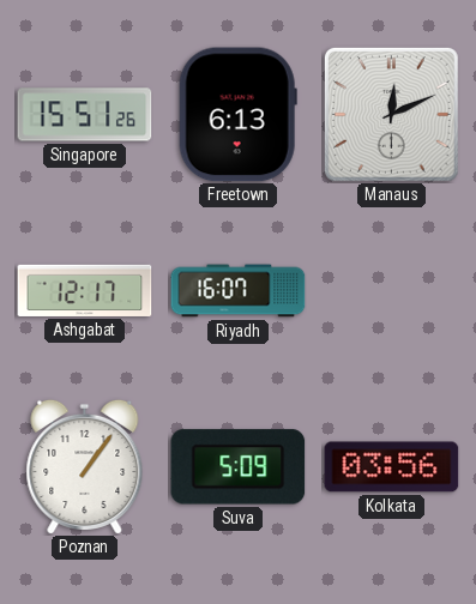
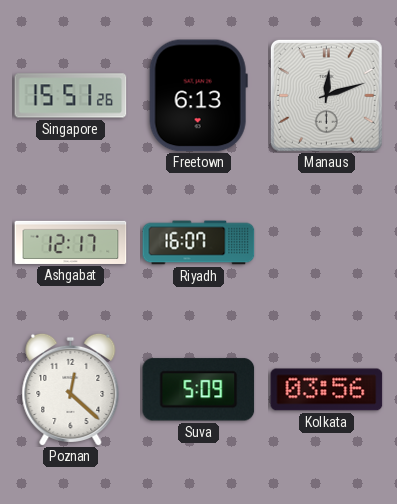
Manaus: 12:11 -> 12:12 (326, 95)
Poznan: 1:06 -> 12:22 (71, 389)
